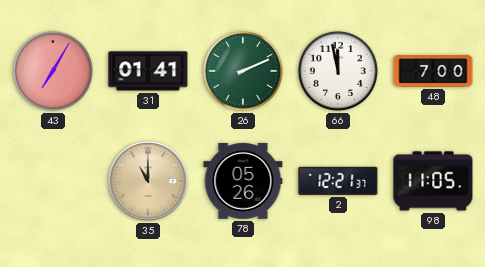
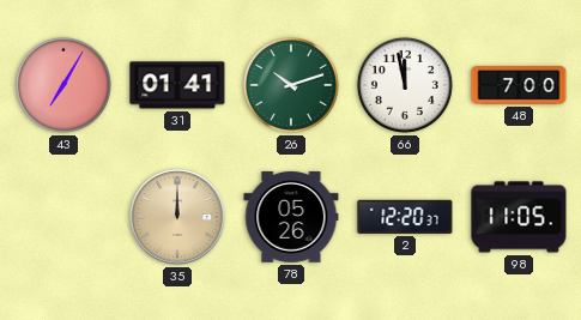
26: 2:11 -> 10:12 (291, 85)
35: 11:00 -> 12:00 (177, 217)
2: 12:21 -> 12:20 (405, 217)
